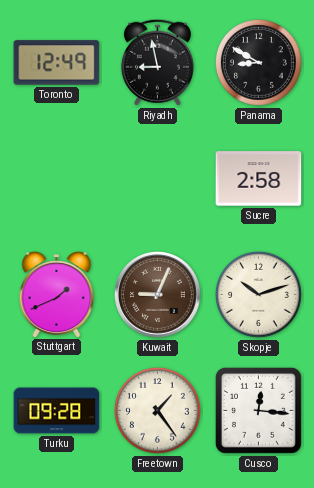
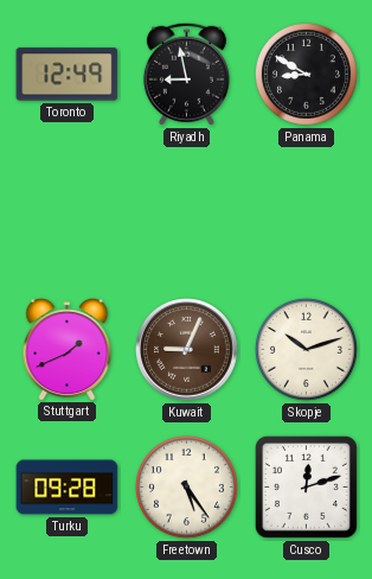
Sucre: 2:58 -> none (259, 179)
Freetown: 1:24 -> 5:24 (187, 488)
Cusco: 12:16 -> 12:12 (306, 486)
